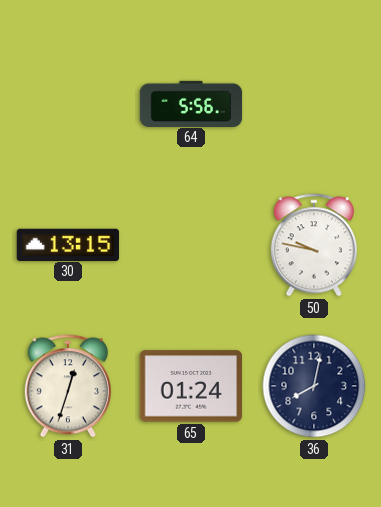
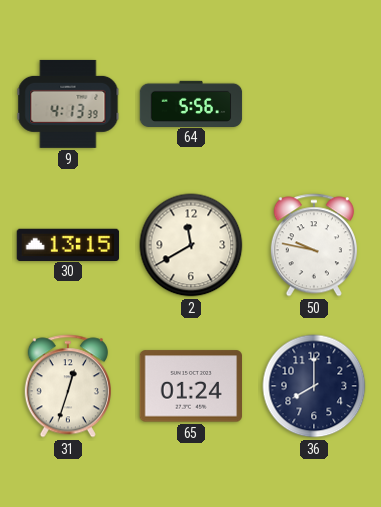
9: none -> 4:13 (68, 104)
2: none -> 11:40 (191, 245)
36: 8:02 -> 8:00 (314, 386)
